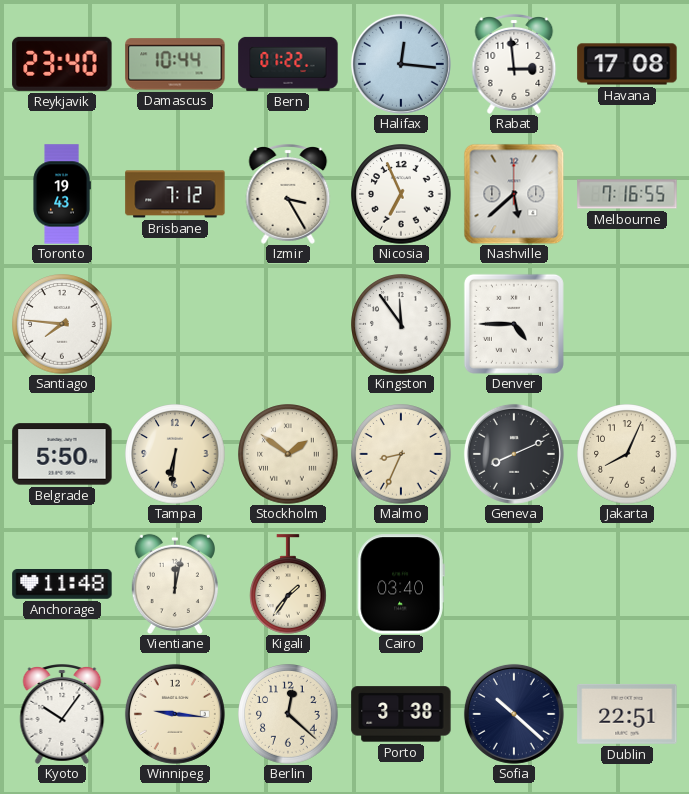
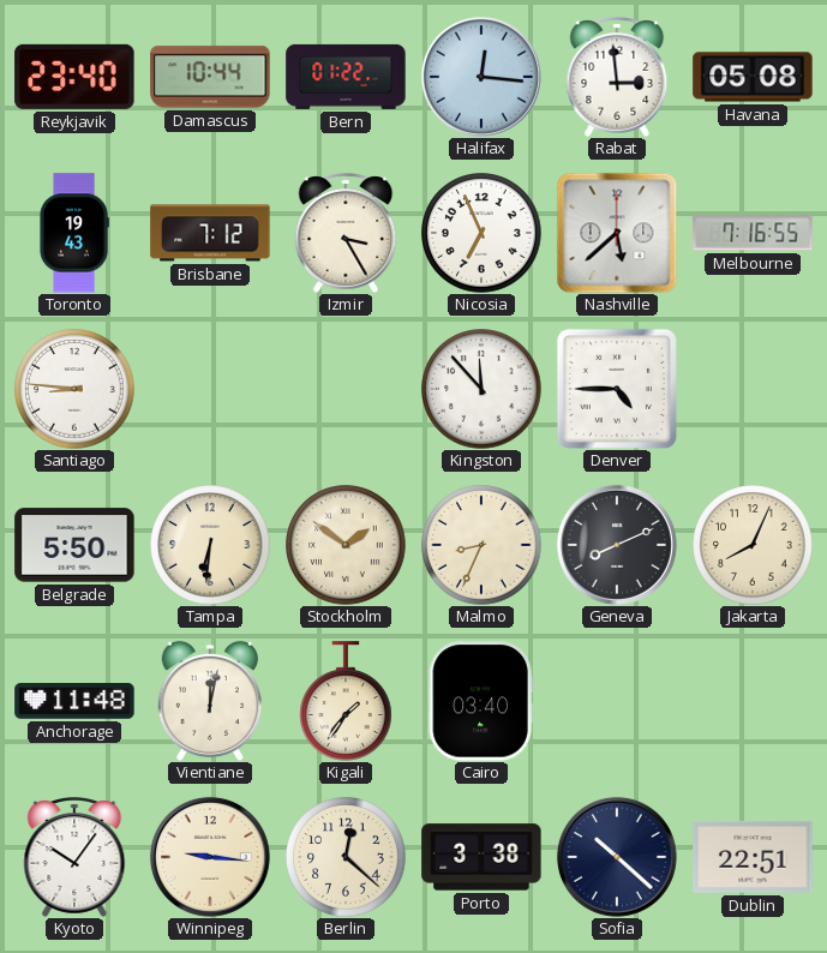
Havana: 17:08 -> 05:08 (753, 77)
Santiago: 7:46 -> 8:46 (74, 389)
Kingston: 11:54 -> 11:53 (481, 389)
